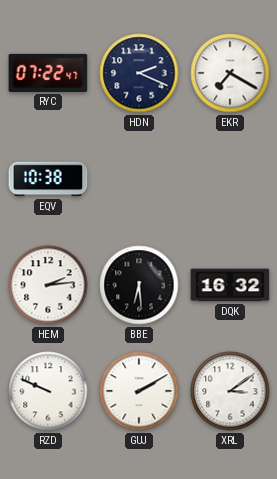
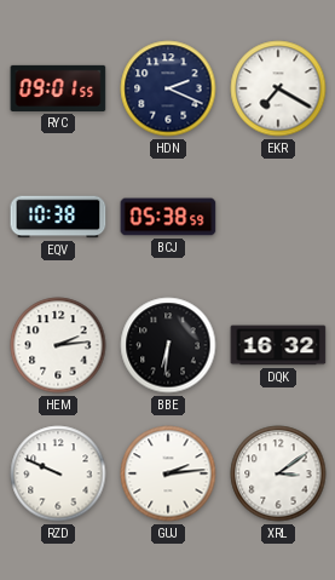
RYC: 07:22 -> 09:01 (58, 88)
BCJ: none -> 05:38 (168, 217)
BBE: 6:29 -> 6:31 (168, 345)
GUJ: 2:10 -> 2:14 (168, 473)
